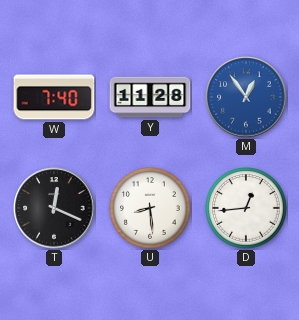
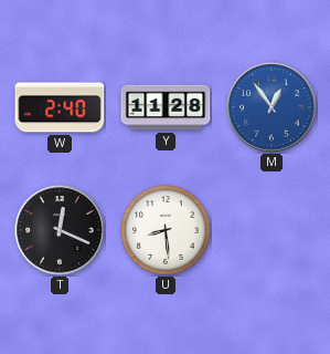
W: 7:40 -> 2:40 (60, 107)
D: 12:44 -> none (246, 208)
